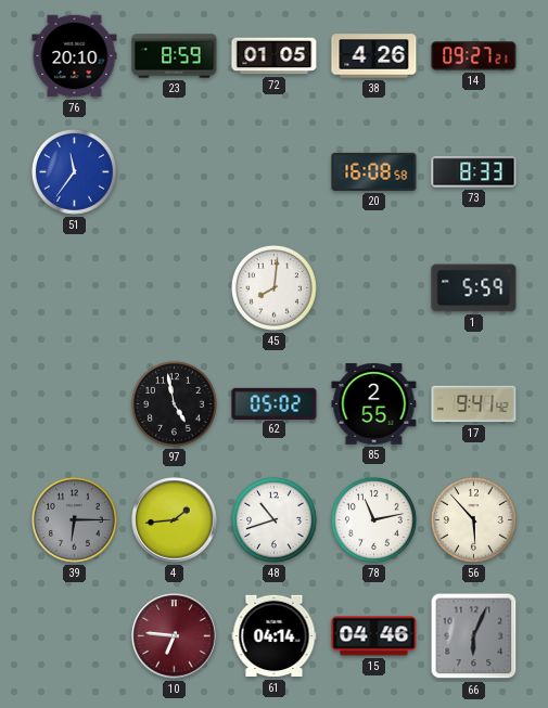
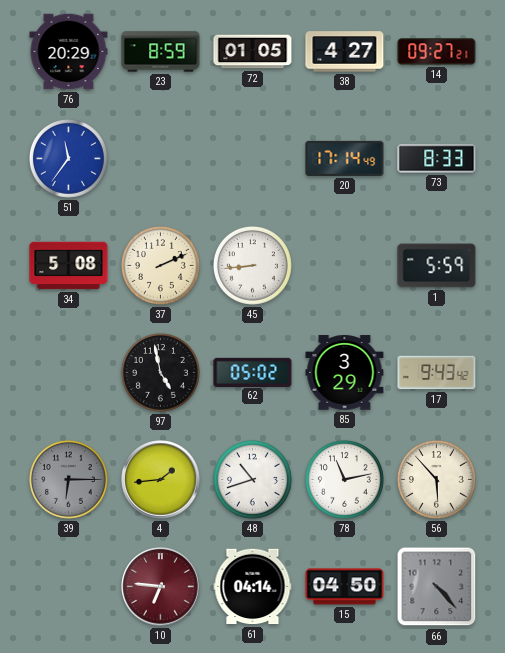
76: 20:10 -> 20:29 (69, 52)
38: 4:26 -> 4:27 (345, 52)
20: 16:08 -> 17:14 (345, 158)
34: none -> 5:08 (69, 266)
37: none -> 2:11 (160, 265)
45: 8:01 -> 8:44 (252, 265)
85: 2:55 -> 3:29 (345, 373)
17: 9:41 -> 9:43 (437, 373)
15: 04:46 -> 04:50 (345, 587)
66: 6:04 -> 4:23 (437, 587)
